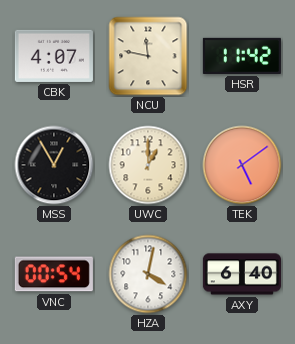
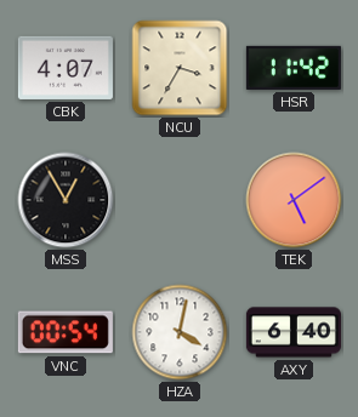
NCU: 11:47 -> 3:35 (180, 68)
UWC: 1:00 -> none (148, 165)
